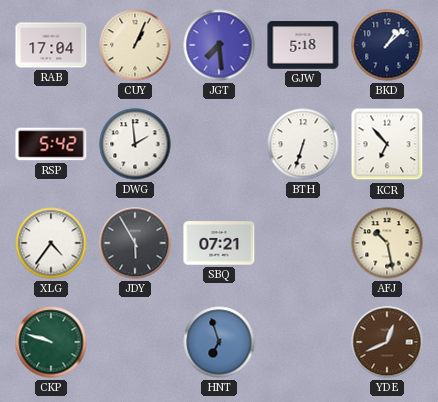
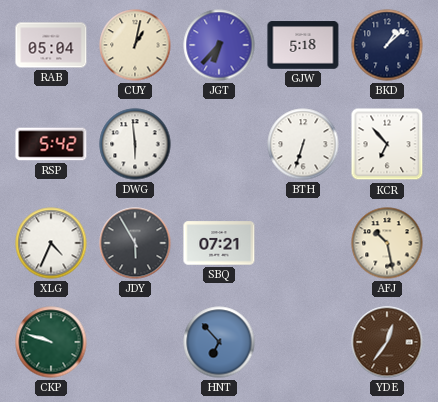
RAB: 17:04 -> 05:04 (51, 45)
CUY: 1:04 -> 1:02 (135, 45)
JGT: 7:29 -> 6:37 (219, 45)
DWG: 1:59 -> 5:59 (135, 144)
XLG: 4:36 -> 4:34 (51, 243)
HNT: 6:57 -> 6:53 (219, 342)
YDE: 12:41 -> 12:36 (387, 342)
